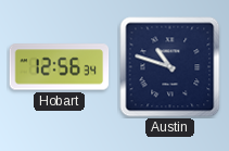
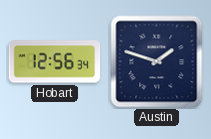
Austin: 10:48 -> 1:48 (157, 62)
